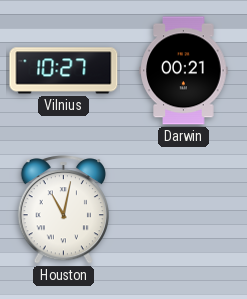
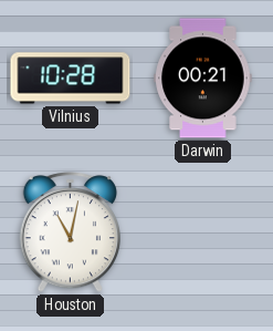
Vilnius: 10:27 -> 10:28 (71, 79)
